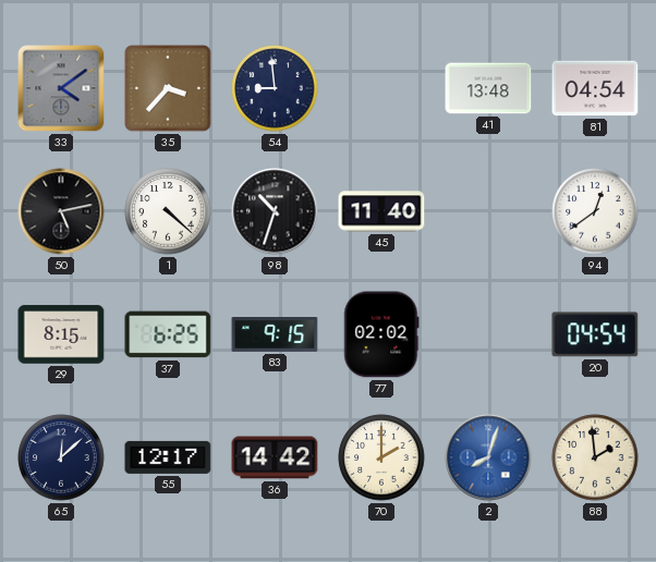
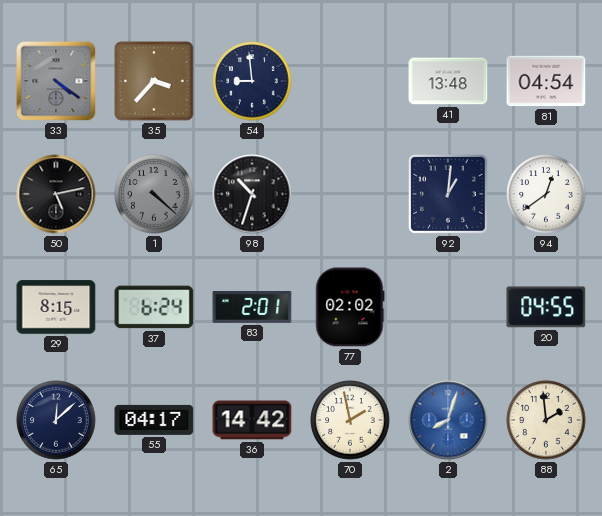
33: 4:09 -> 4:21 (56, 81)
1 dial: white -> grey (154, 194)
45: 11:40 -> none (381, 211)
92: none -> 1:01 (448, 194)
37: 6:25 -> 6:24 (154, 307)
83: 9:15 -> 2:01 (252, 308)
20: 04:54 -> 04:55 (546, 307)
55: 12:17 -> 04:17 (154, 420)
70: 2:00 -> 1:58 (350, 420)
